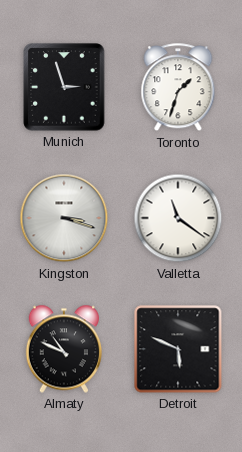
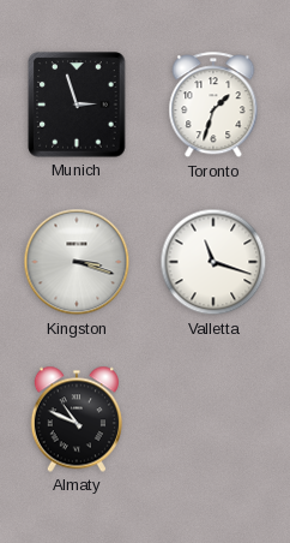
Valletta: 11:21 -> 11:18 (213, 262)
Detroit: 5:49 -> none (178, 349)
